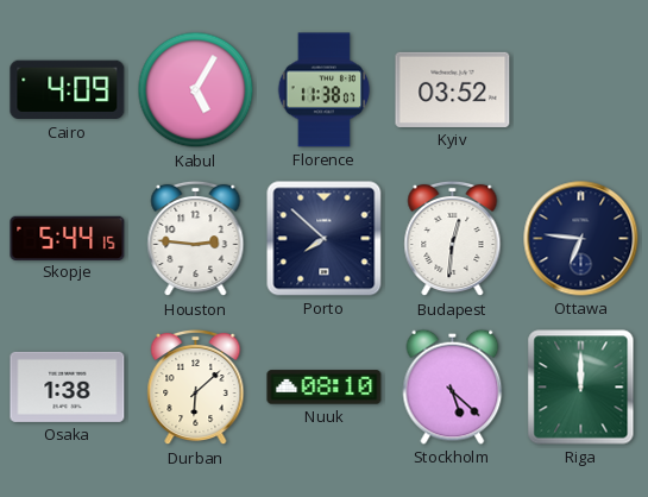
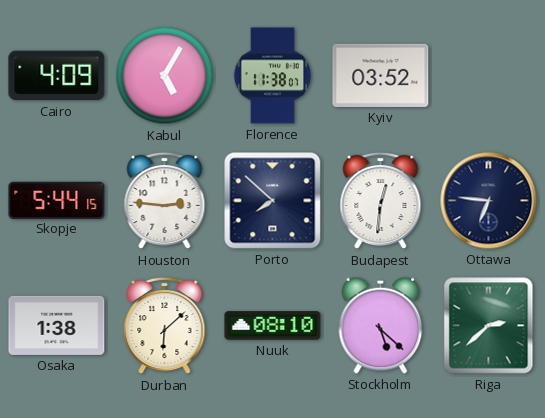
Riga: 12:00 -> 2:38 (489, 326)
